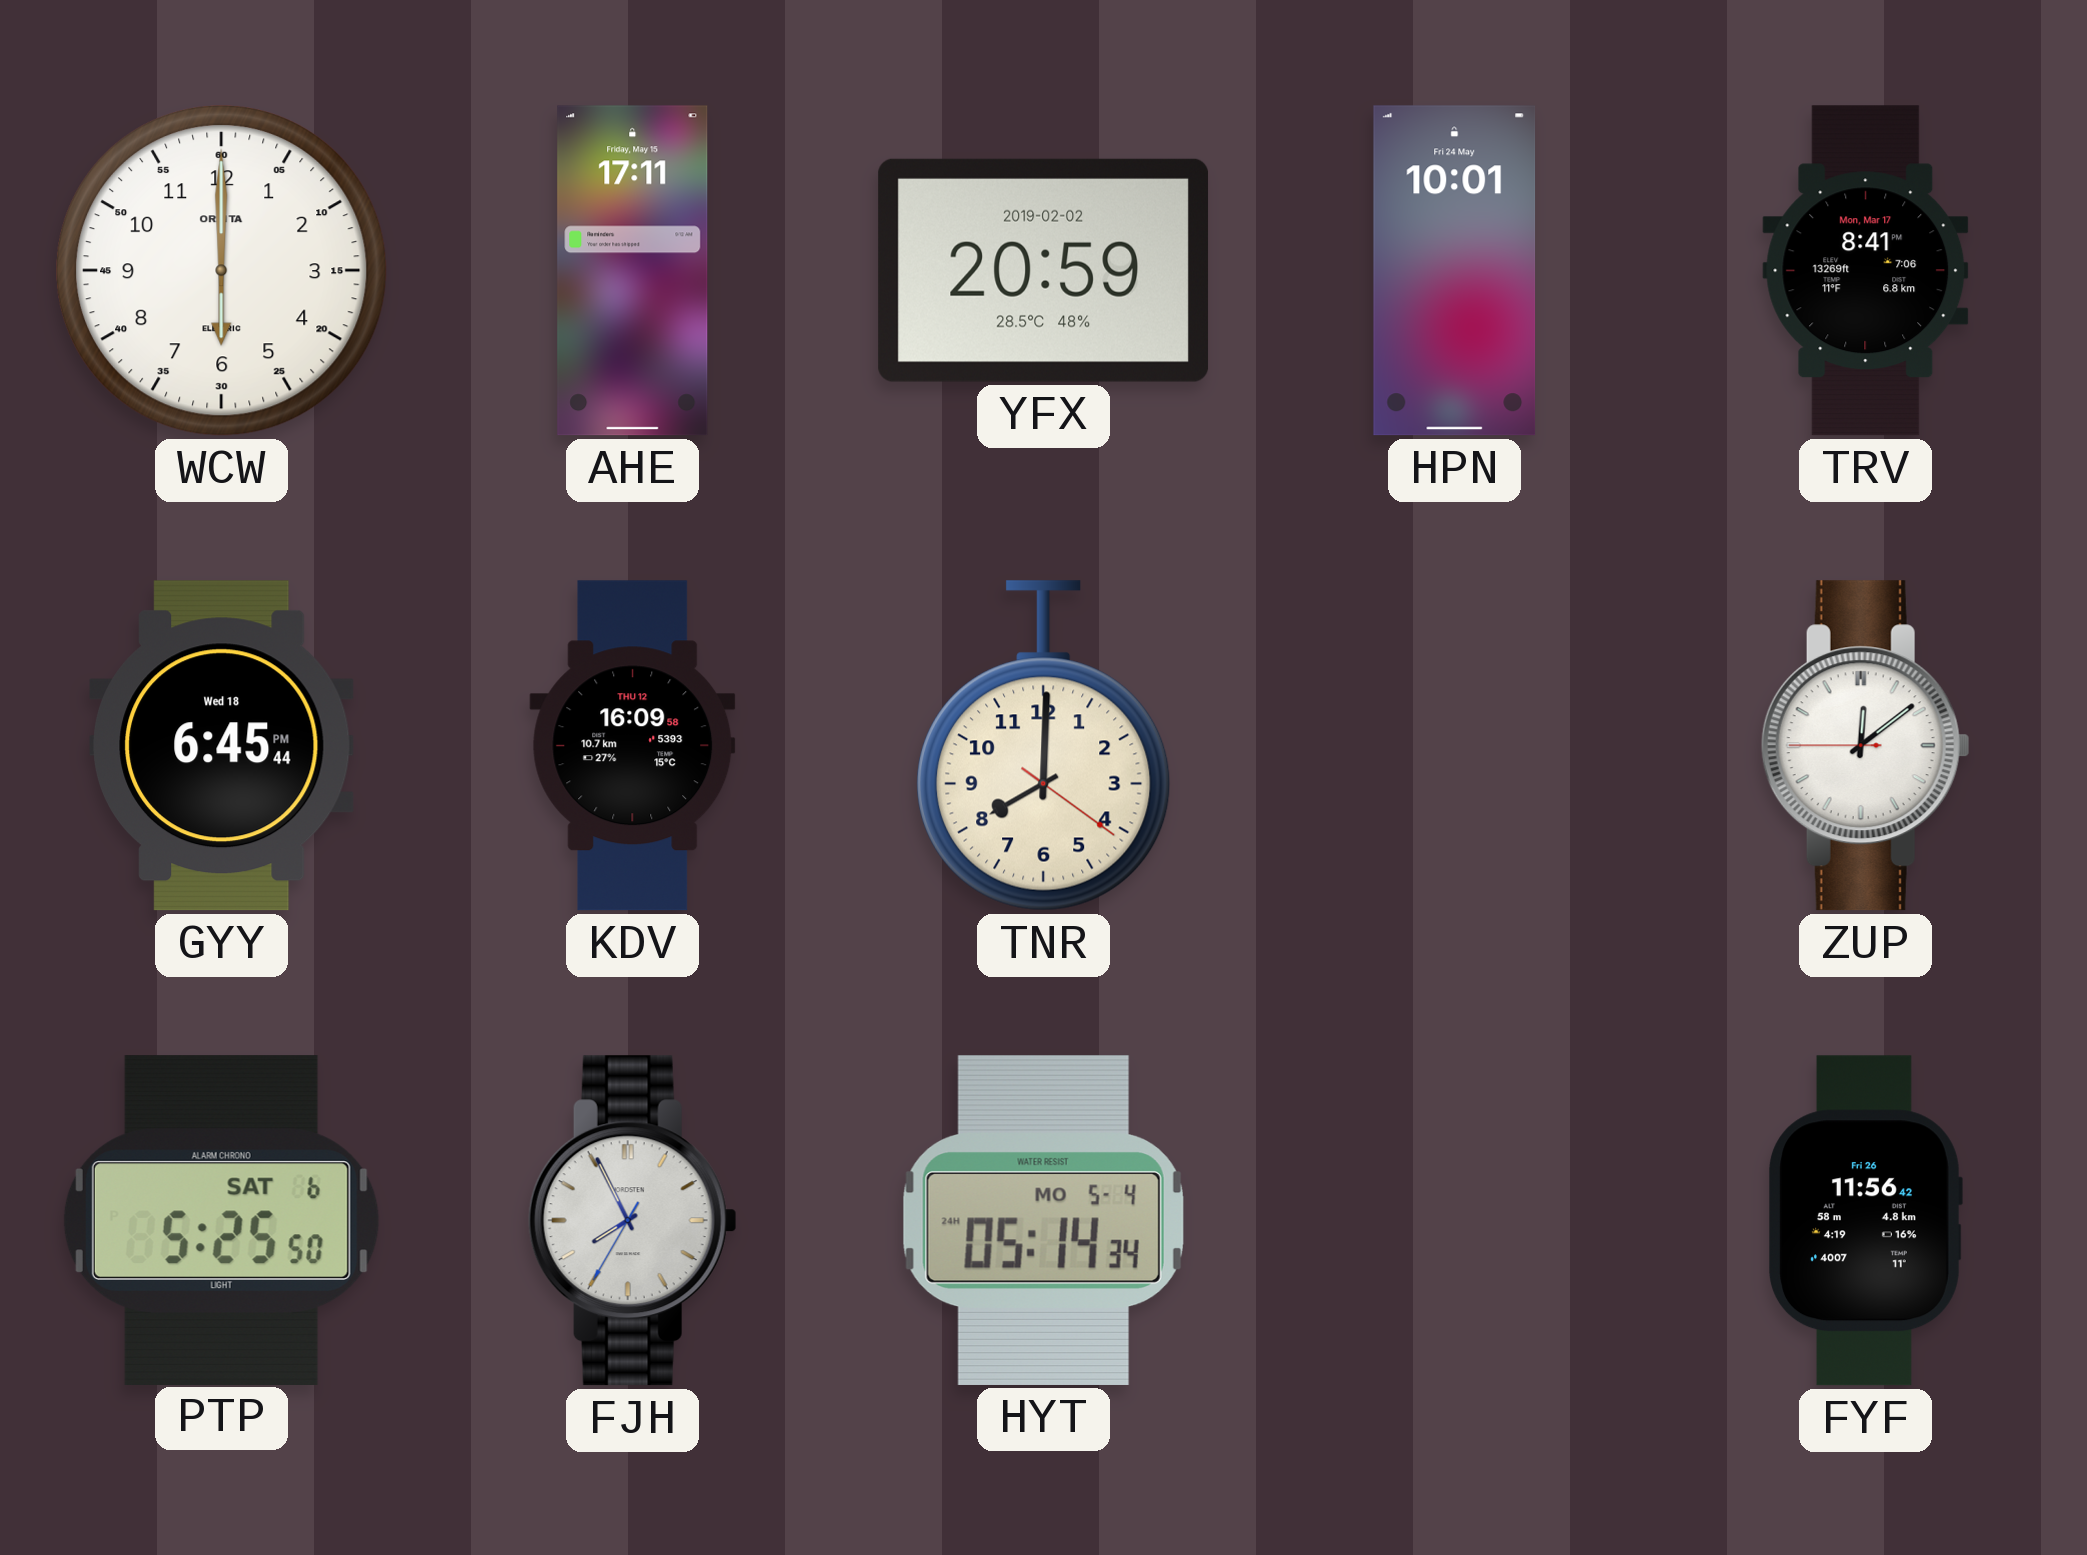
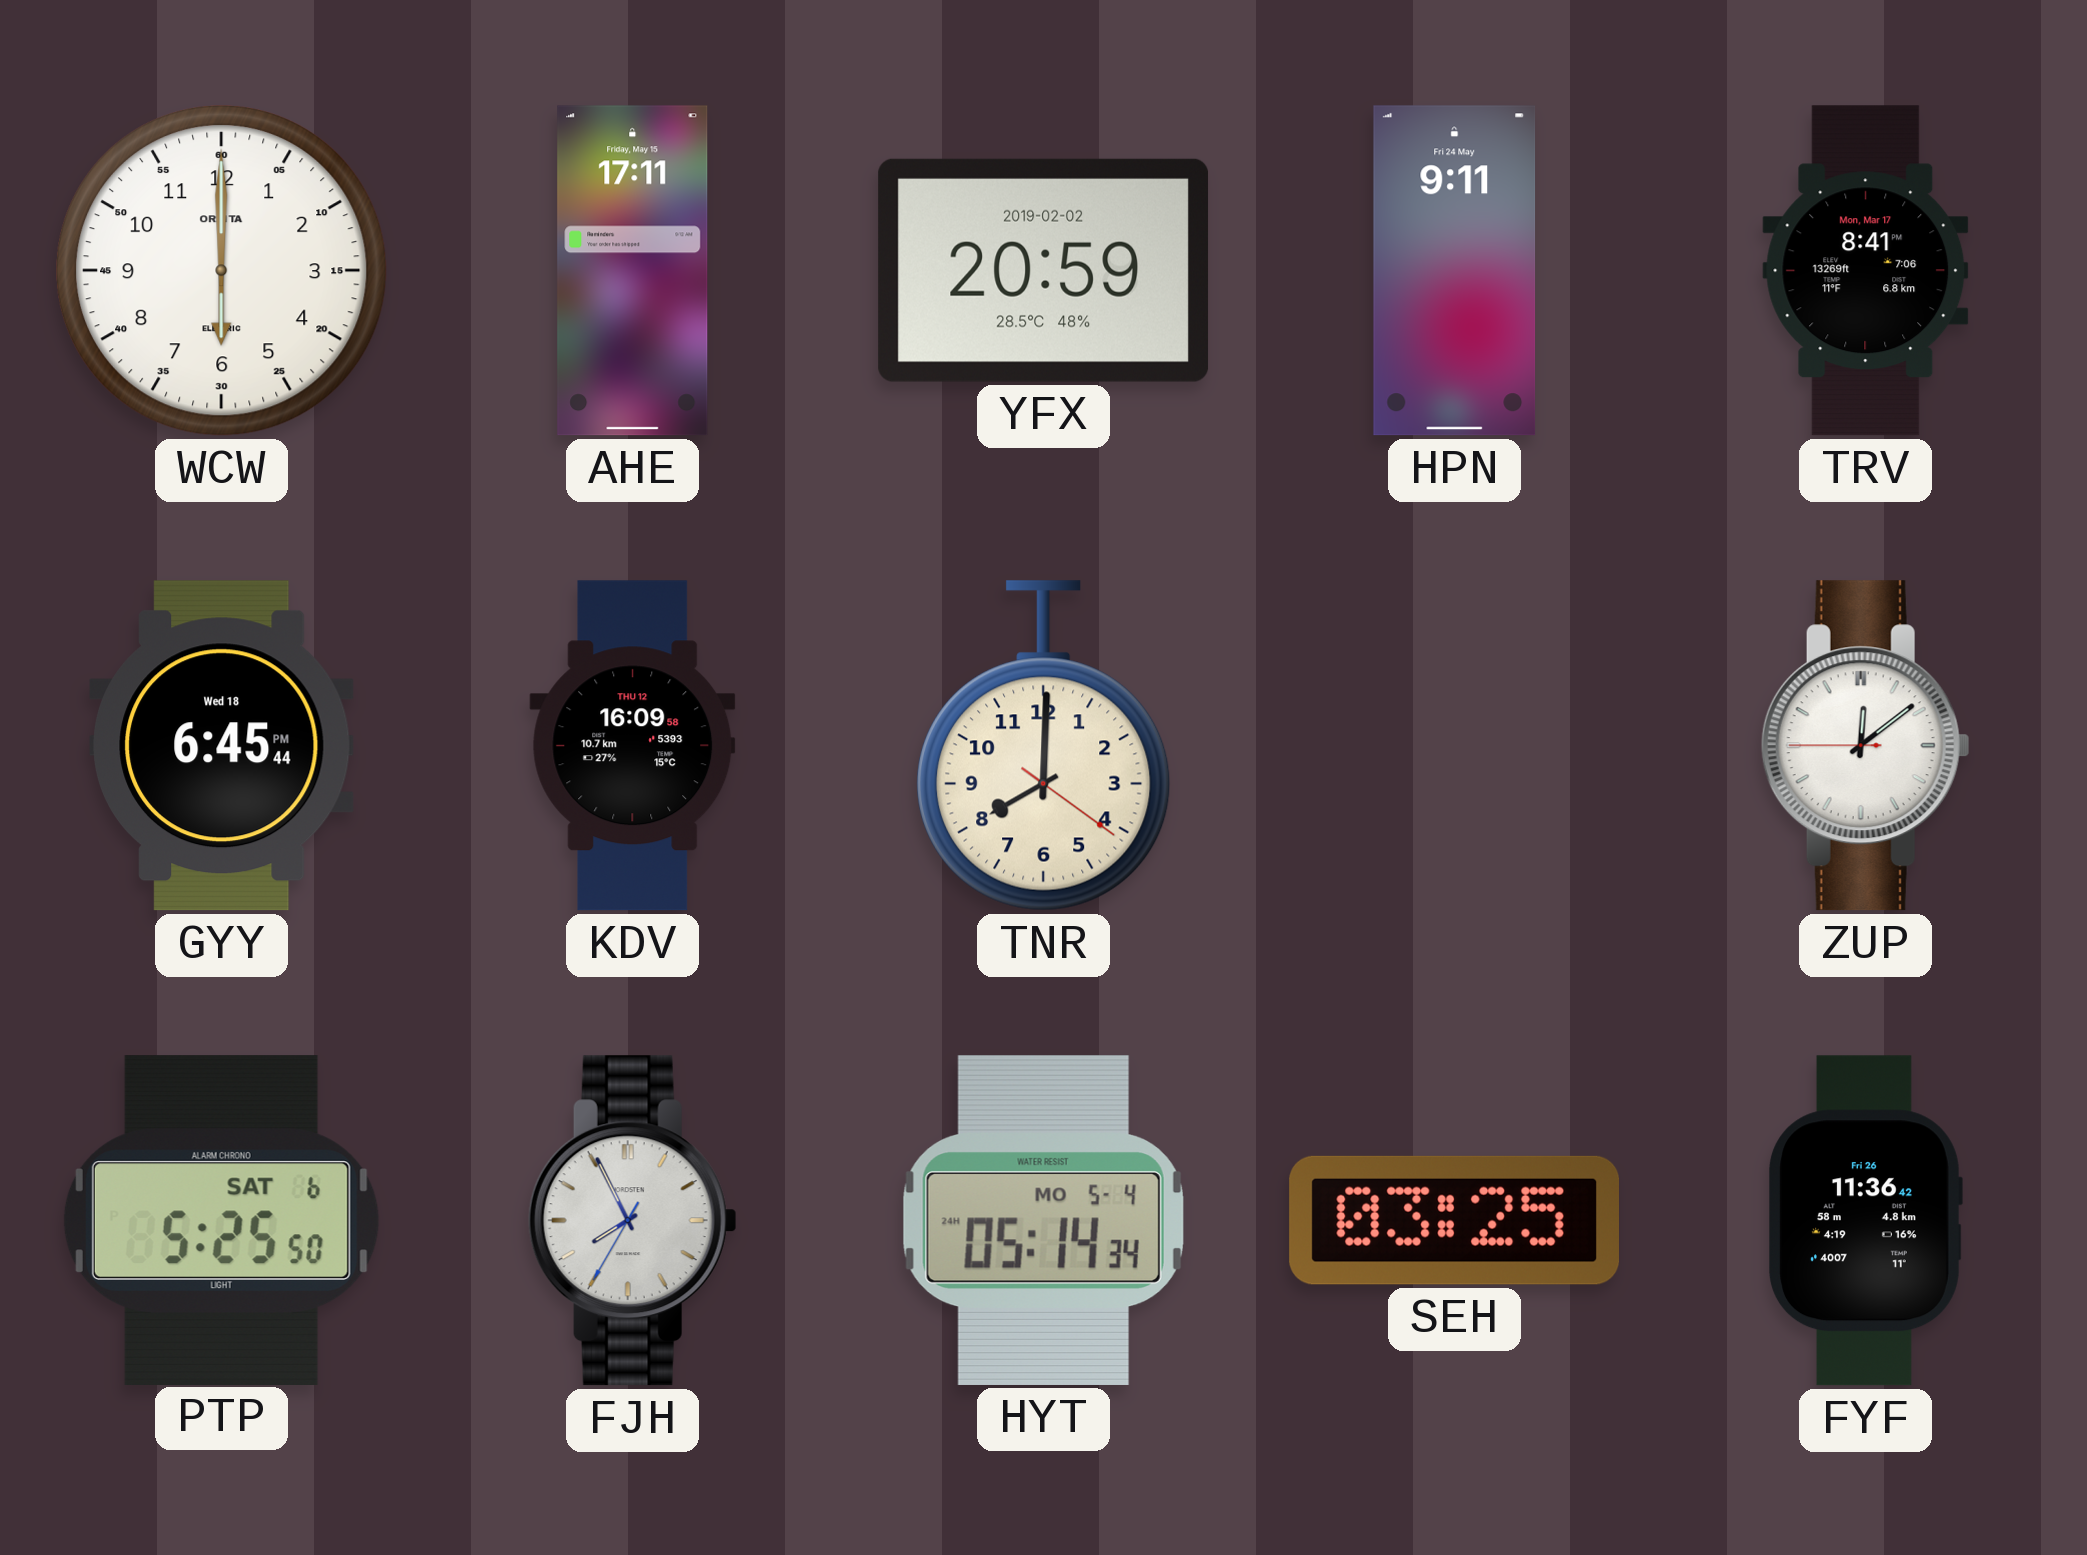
HPN: 10:01 -> 9:11 (1455, 271)
SEH: none -> 03:25 (1454, 1220)
FYF: 11:56 -> 11:36 (1865, 1221)
